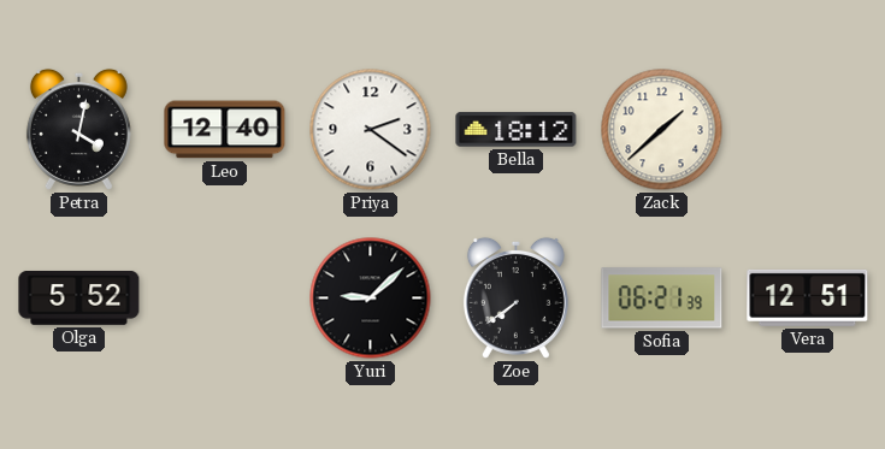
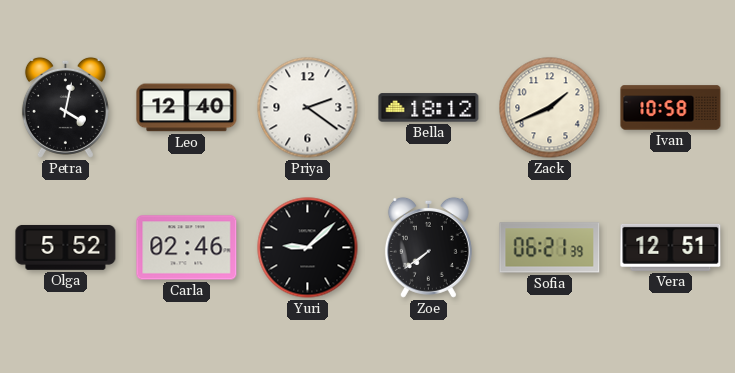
Zack: 1:38 -> 1:41 (550, 108)
Ivan: none -> 10:58 (671, 108)
Carla: none -> 02:46 (187, 248)
